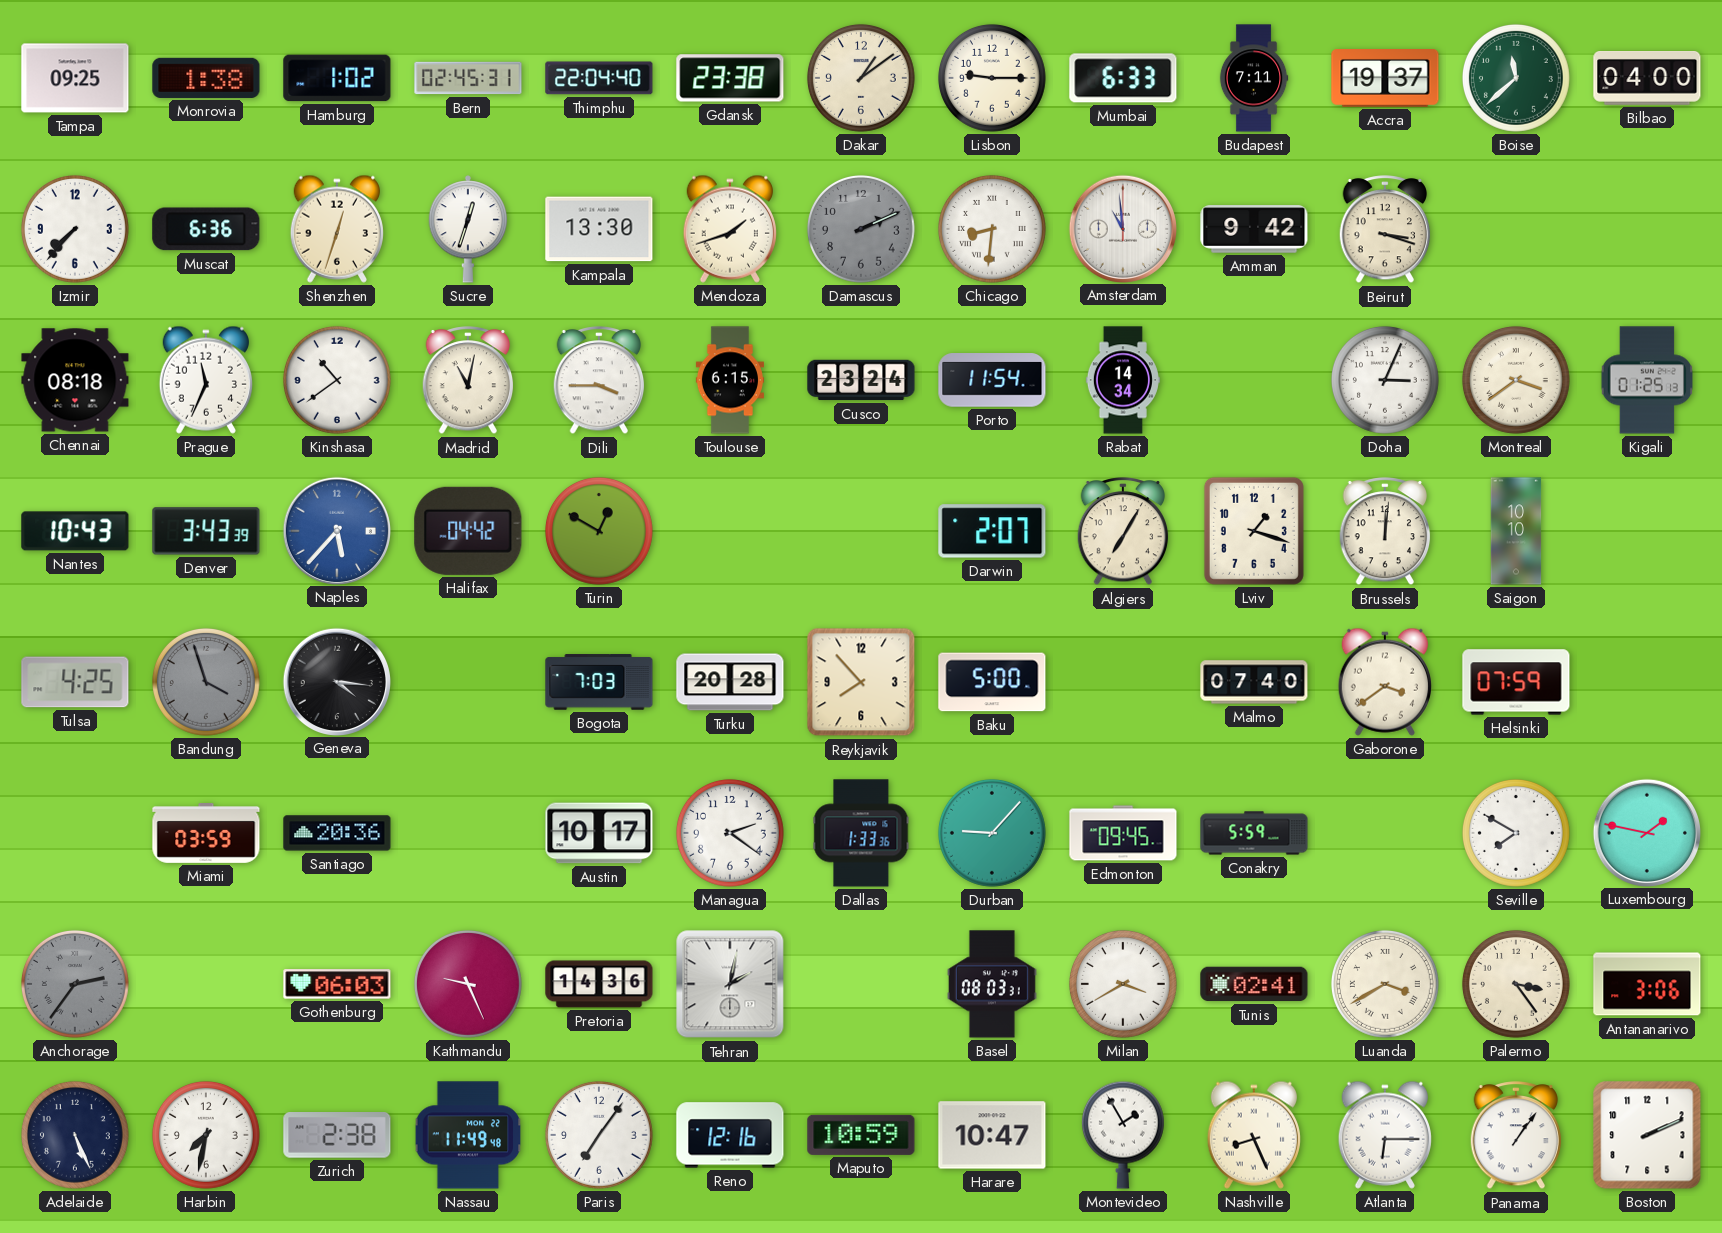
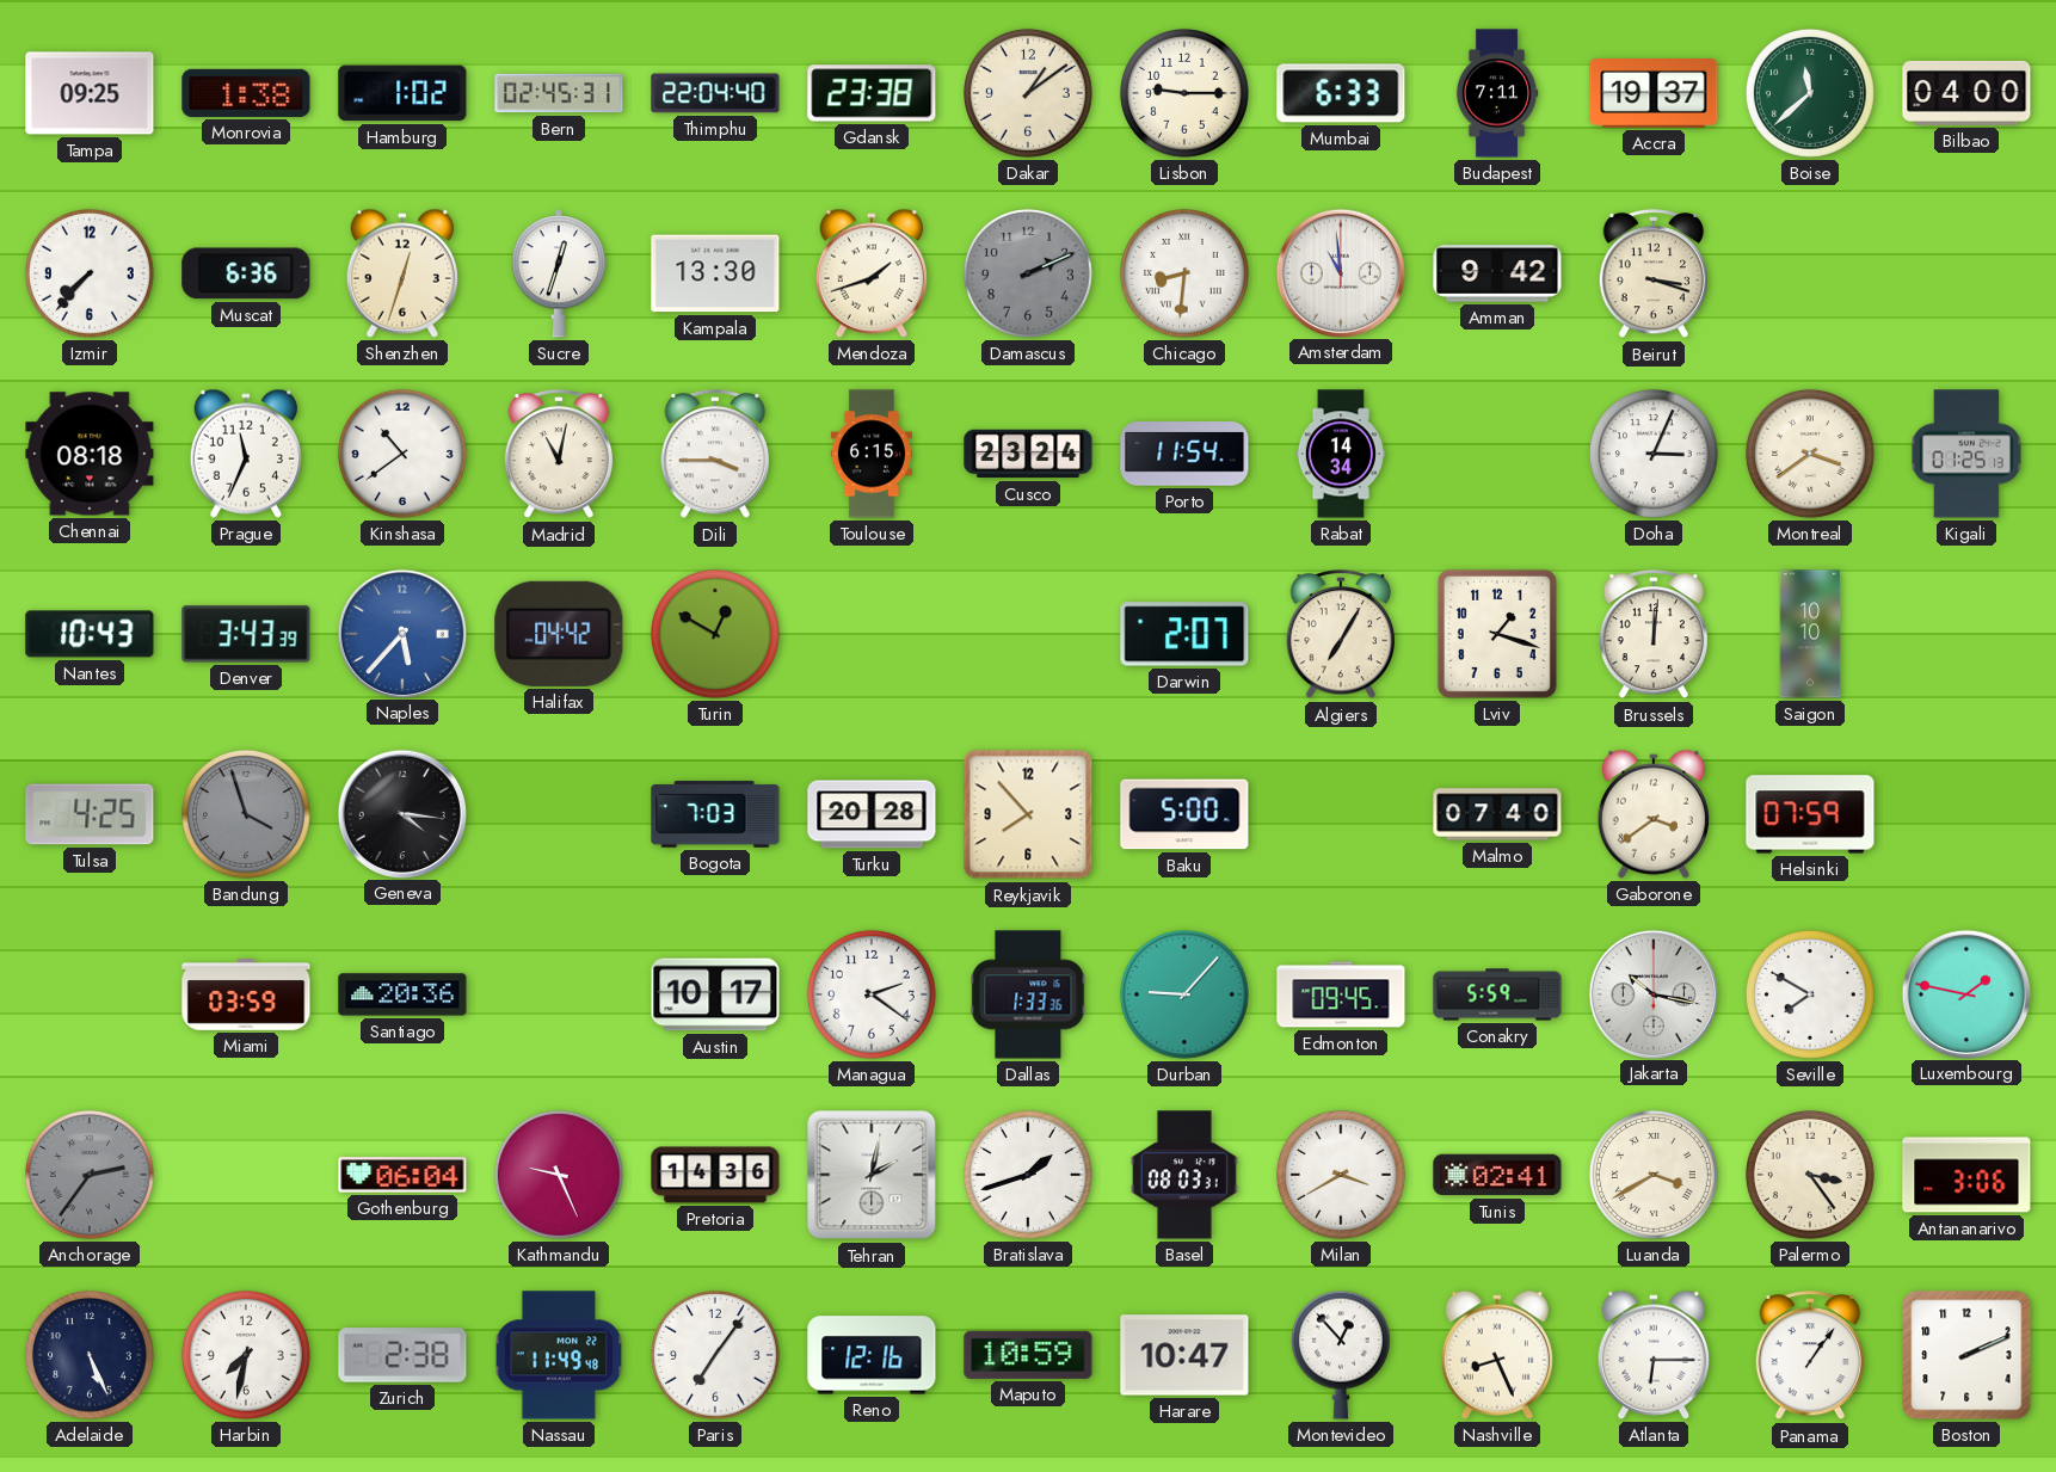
Jakarta: none -> 10:17 (1652, 993)
Gothenburg: 06:03 -> 06:04 (402, 1175)
Bratislava: none -> 1:42 (1028, 1175)
Montevideo: 1:55 -> 12:53 (1341, 1355)
